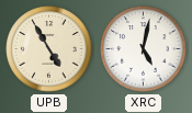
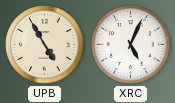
XRC: 5:02 -> 5:04 (131, 45)
